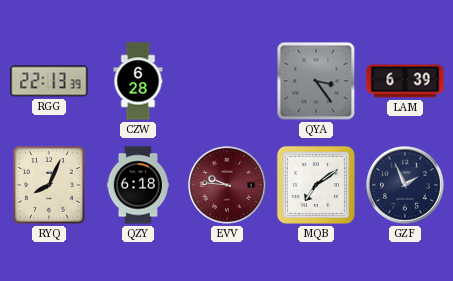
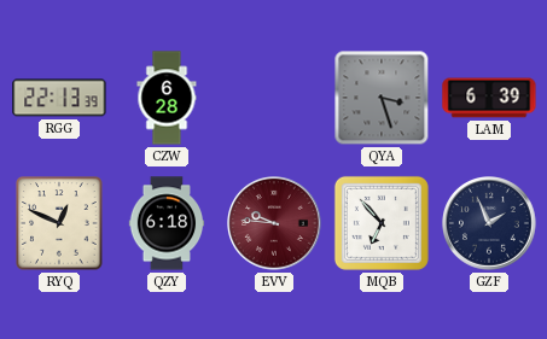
QYA: 3:24 -> 3:27 (382, 98)
RYQ: 8:04 -> 12:49 (59, 223)
MQB: 7:09 -> 6:53 (382, 223)
